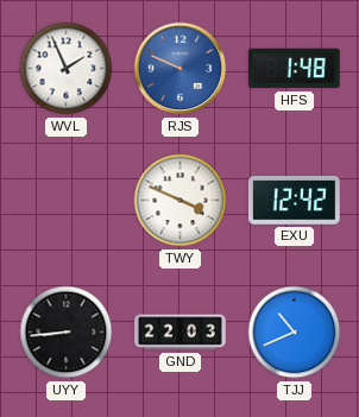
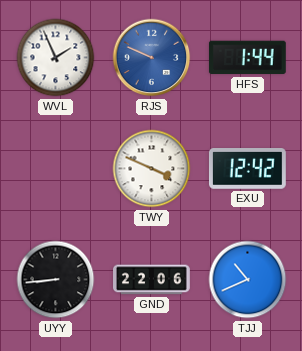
HFS: 1:48 -> 1:44 (247, 58)
GND: 22:03 -> 22:06 (152, 280)
